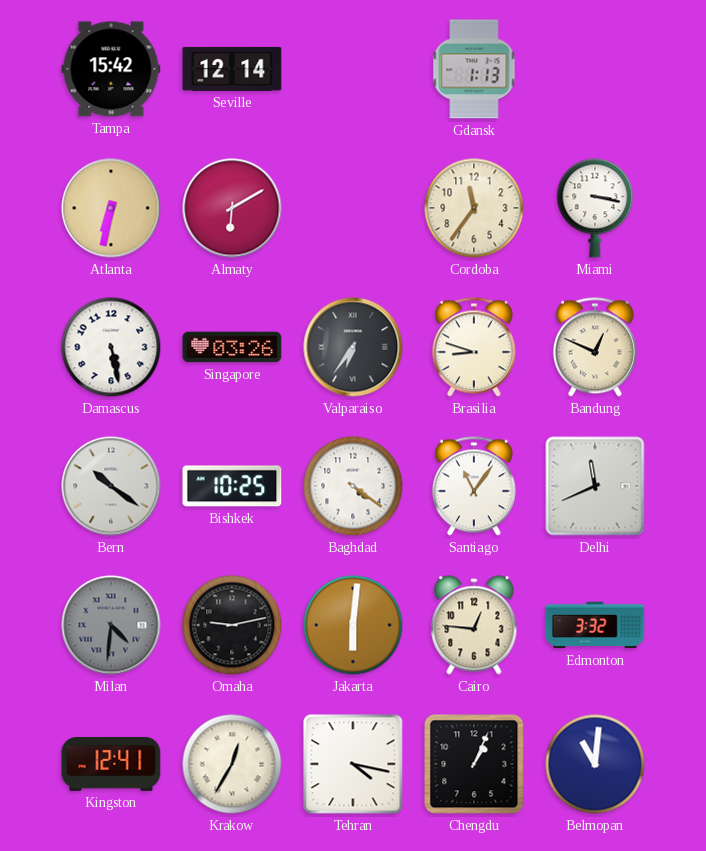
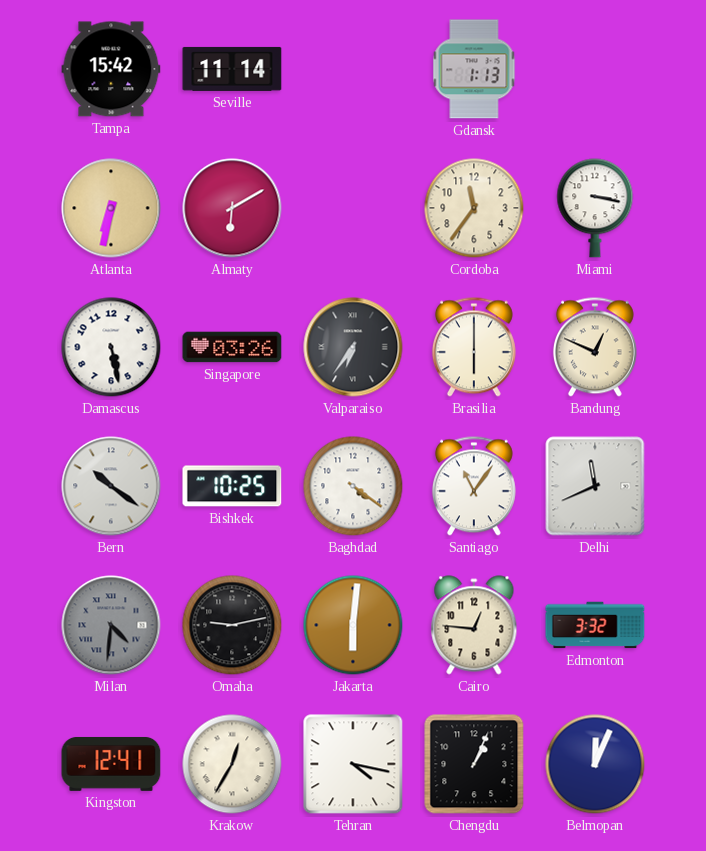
Seville: 12:14 -> 11:14 (232, 69)
Brasilia: 8:48 -> 6:00 (474, 347)
Belmopan: 11:01 -> 12:04 (595, 764)
